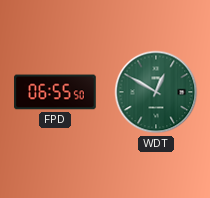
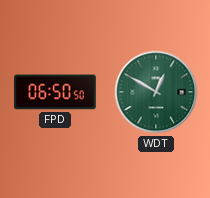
FPD: 06:55 -> 06:50 (55, 92)
